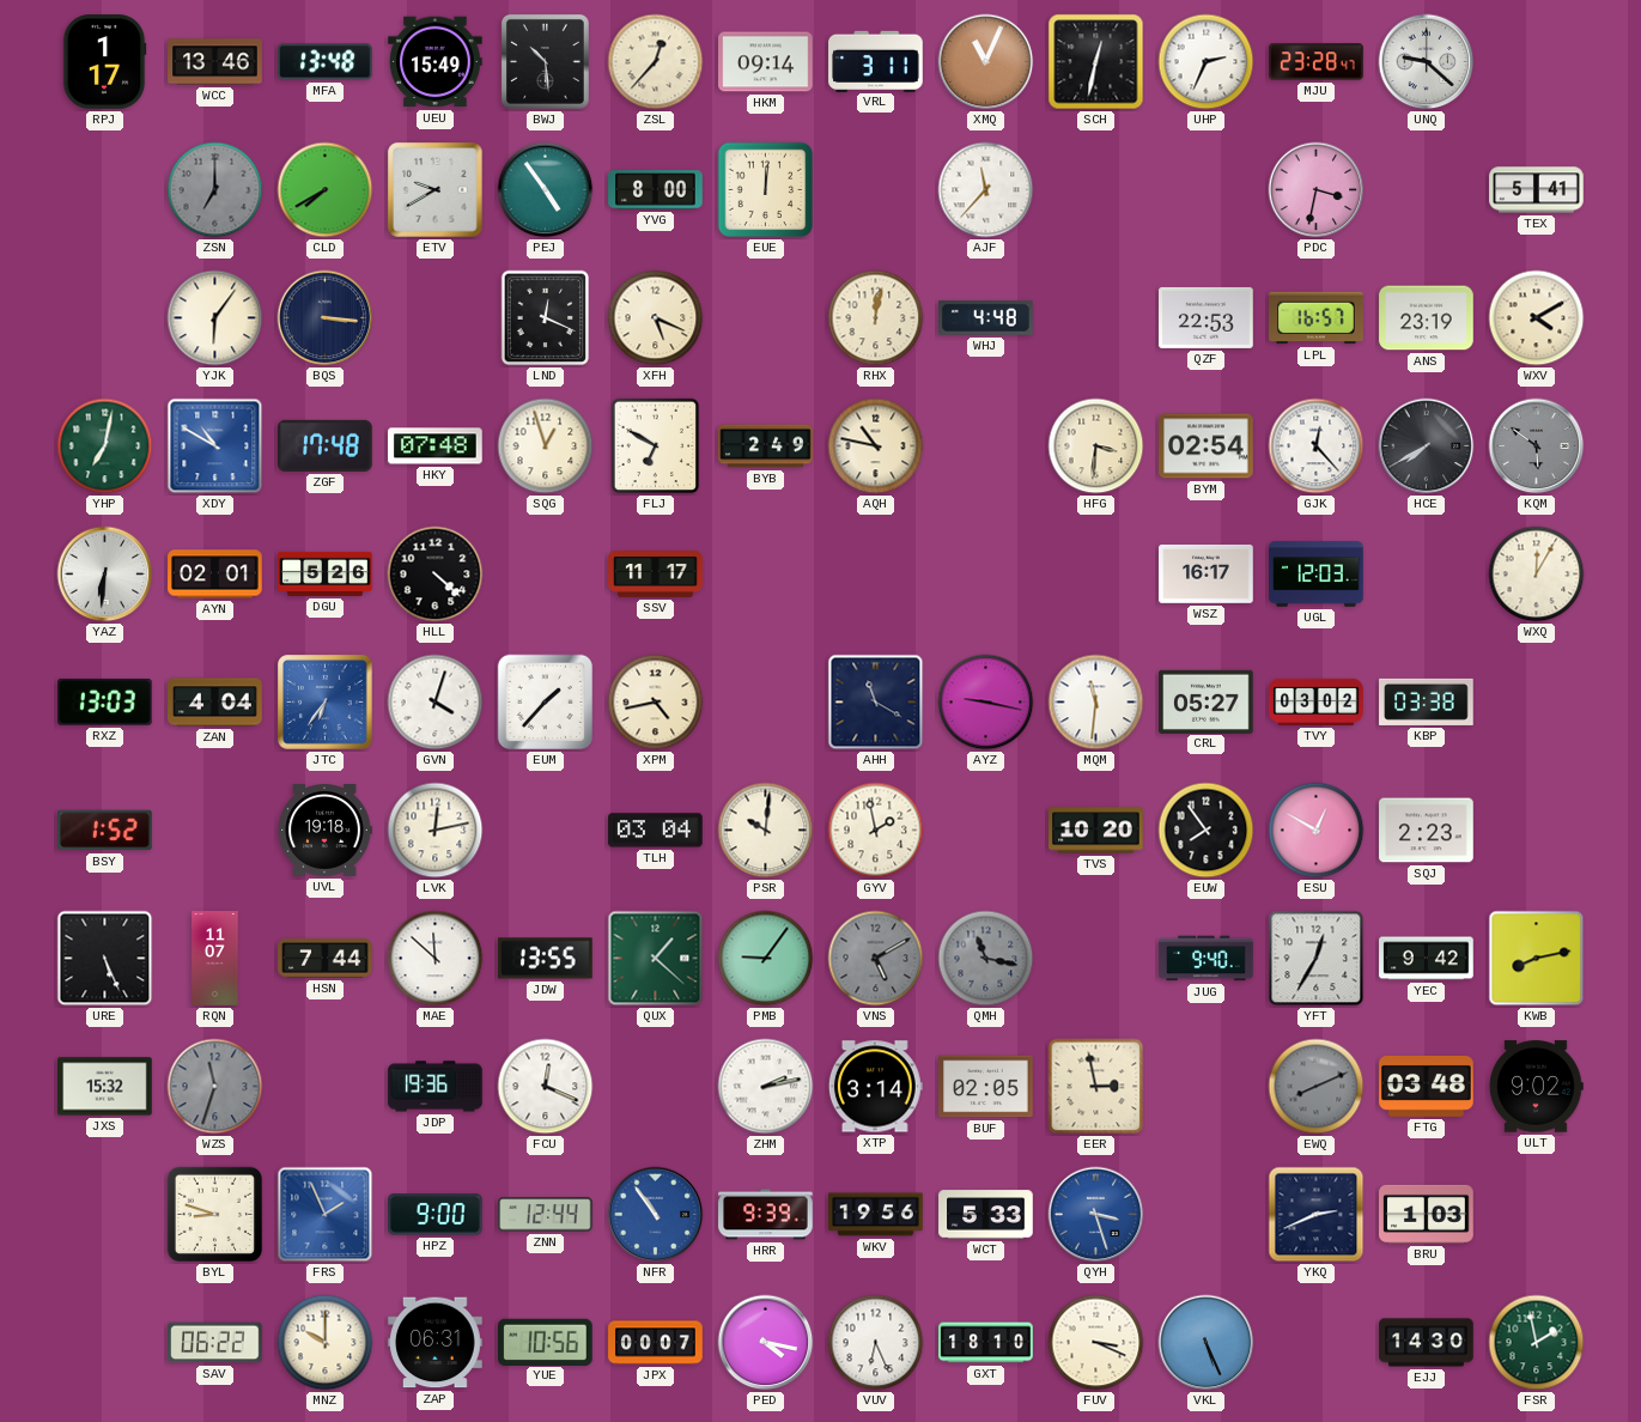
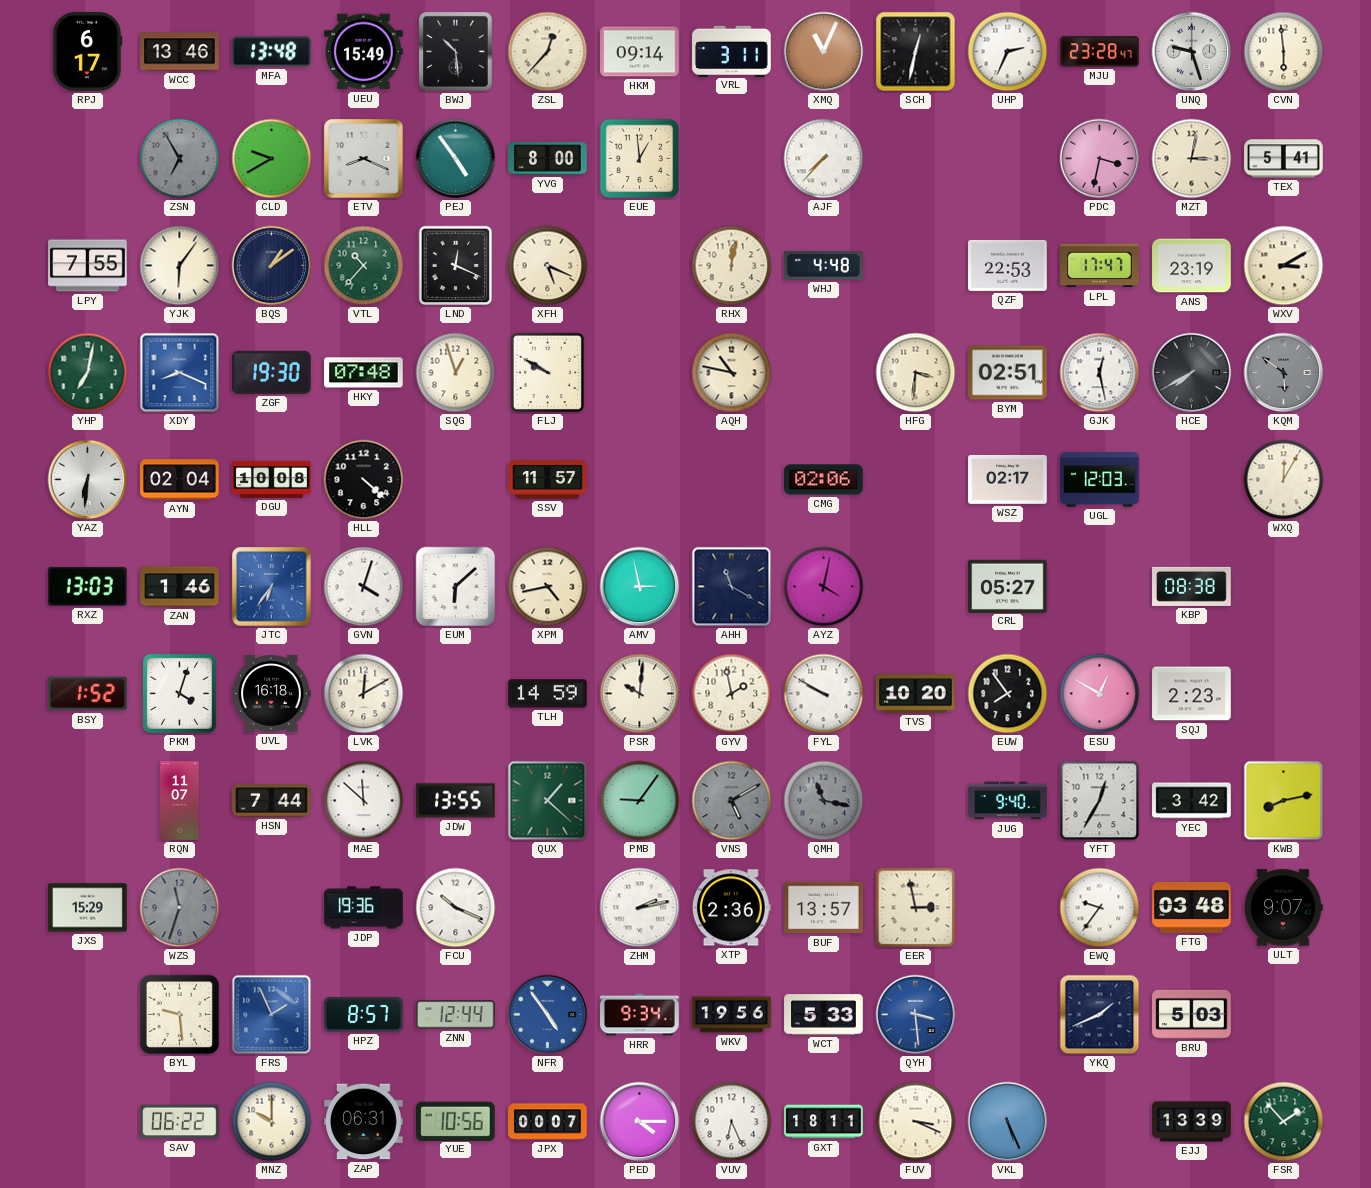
RPJ: 1:17 -> 6:17 (87, 52)
UNQ: 9:22 -> 9:27 (1192, 52)
CVN: none -> 5:59 (1284, 52)
ZSN: 7:00 -> 6:55 (180, 159)
CLD: 7:40 -> 9:40 (272, 159)
ETV: 9:40 -> 8:19 (364, 159)
EUE: 12:01 -> 12:59 (640, 159)
AJF: 11:37 -> 7:37 (824, 159)
MZT: none -> 3:02 (1192, 159)
LPY: none -> 7:55 (88, 266)
BQS: 3:16 -> 1:09 (272, 266)
VTL: none -> 10:37 (364, 266)
LPL: 16:57 -> 17:47 (1100, 266)
WXV: 4:10 -> 3:10 (1284, 266)
XDY: 10:50 -> 8:19 (180, 373)
ZGF: 17:48 -> 19:30 (272, 372)
FLJ: 6:50 -> 9:50 (548, 373)
BYB: 2:49 -> none (766, 446)
BYM: 02:54 -> 02:51 (1008, 373)
GJK: 12:23 -> 12:28 (1100, 373)
AYN: 02:01 -> 02:04 (180, 480)
DGU: 5:26 -> 10:08 (272, 479)
SSV: 11:17 -> 11:57 (548, 480)
CMG: none -> 02:06 (824, 480)
WSZ: 16:17 -> 02:17 (1008, 480)
ZAN: 4:04 -> 1:46 (180, 587)
EUM: 1:37 -> 6:08 (456, 587)
AMV: none -> 2:58 (640, 587)
AYZ: 9:17 -> 4:02 (824, 587)
MQM: 11:31 -> none (1096, 703)
TVY: 03:02 -> none (1317, 701)
KBP: 03:38 -> 08:38 (1192, 586)
PKM: none -> 4:03 (179, 693)
UVL: 19:18 -> 16:18 (271, 694)
LVK: 12:13 -> 12:10 (364, 694)
TLH: 03:04 -> 14:59 (548, 694)
FYL: none -> 9:50 (824, 694)
URE: 5:26 -> none (105, 959)
YEC: 9:42 -> 3:42 (1192, 801)
JXS: 15:32 -> 15:29 (88, 908)
FCU: 12:19 -> 10:19 (456, 908)
XTP: 3:14 -> 2:36 (731, 908)
BUF: 02:05 -> 13:57 (824, 908)
EWQ: 8:11 -> 9:36 (1100, 908)
EWQ dial: grey -> white (1100, 908)
ULT: 9:02 -> 9:07 (1283, 908)
BYL: 8:48 -> 9:29 (180, 1015)
HPZ: 9:00 -> 8:57 (364, 1015)
NFR: 10:54 -> 4:54 (548, 1015)
HRR: 9:39 -> 9:34 (640, 1015)
QYH: 3:27 -> 3:29 (916, 1015)
YKQ: 2:41 -> 1:41 (1100, 1015)
BRU: 1:03 -> 5:03 (1192, 1014)
PED: 4:17 -> 4:15 (640, 1122)
GXT: 18:10 -> 18:11 (824, 1122)
EJJ: 14:30 -> 13:39 (1192, 1122)
FSR: 1:58 -> 1:53 (1284, 1122)
